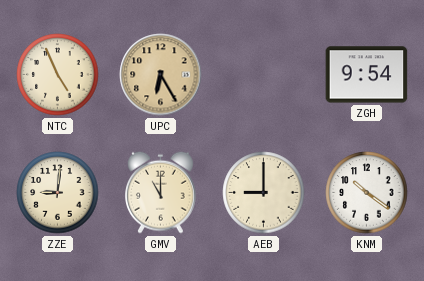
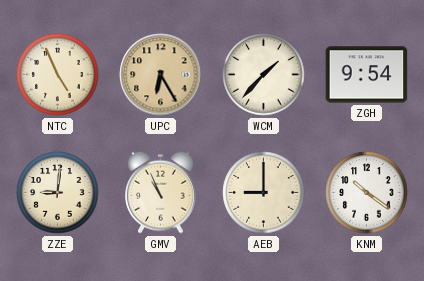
WCM: none -> 1:37 (264, 75)
GMV: 11:00 -> 10:56 (161, 192)
